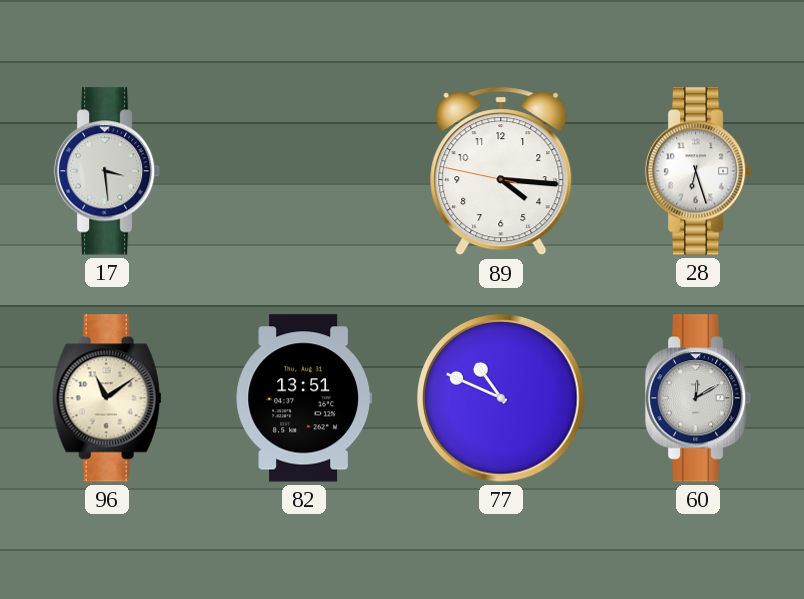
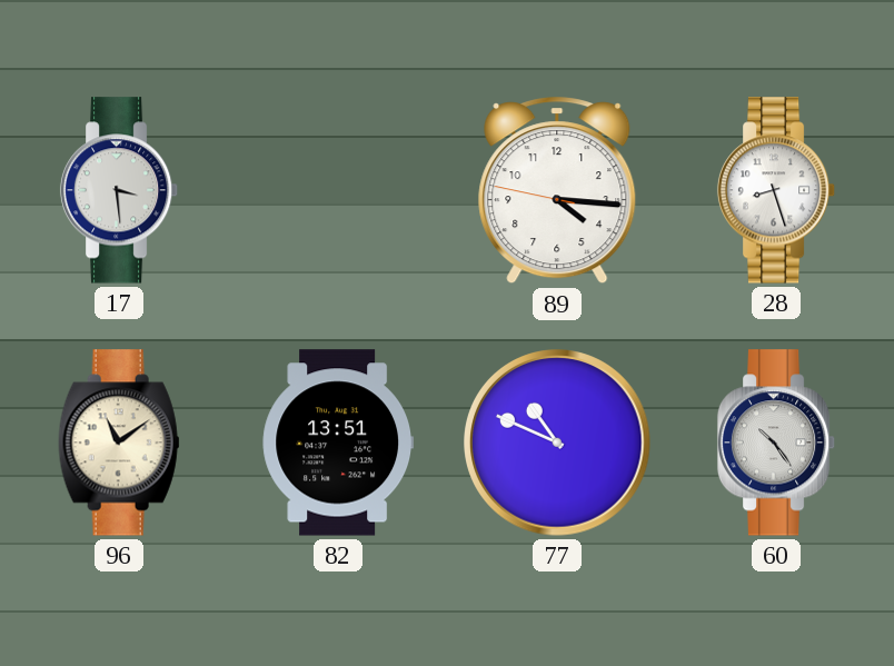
28: 6:27 -> 8:27 (776, 190)
60: 12:10 -> 10:24 (776, 443)
